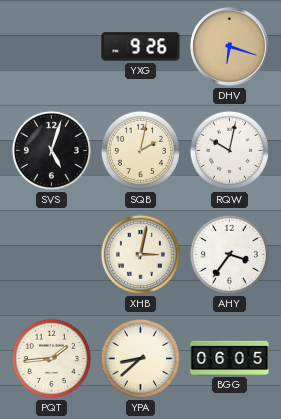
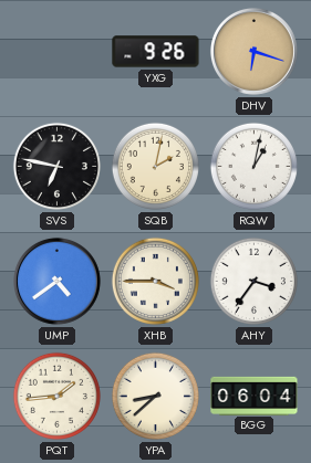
SVS: 5:03 -> 6:47 (56, 166)
RQW: 10:02 -> 1:02 (253, 166)
UMP: none -> 4:39 (56, 281)
XHB: 3:02 -> 3:45 (155, 281)
BGG: 06:05 -> 06:04 (255, 396)
